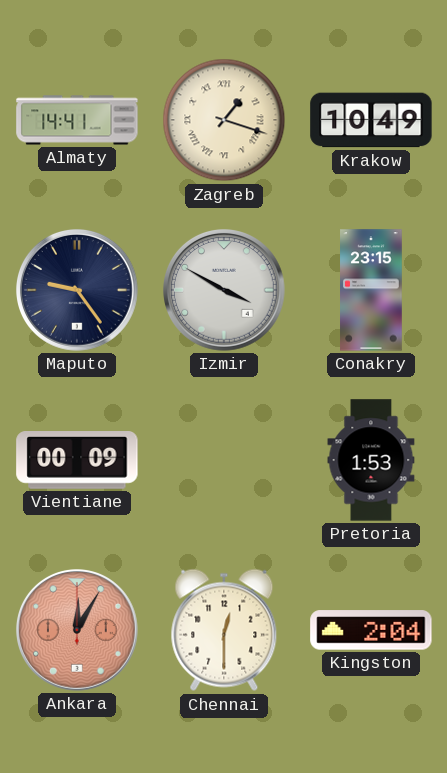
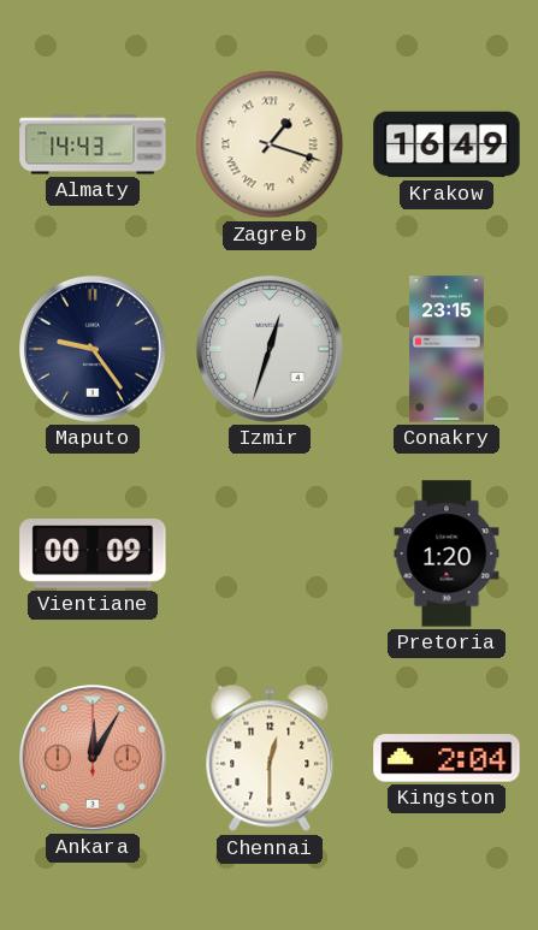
Almaty: 14:41 -> 14:43 (93, 144)
Krakow: 10:49 -> 16:49 (447, 144)
Izmir: 3:50 -> 12:33 (271, 350)
Pretoria: 1:53 -> 1:20 (447, 553)
